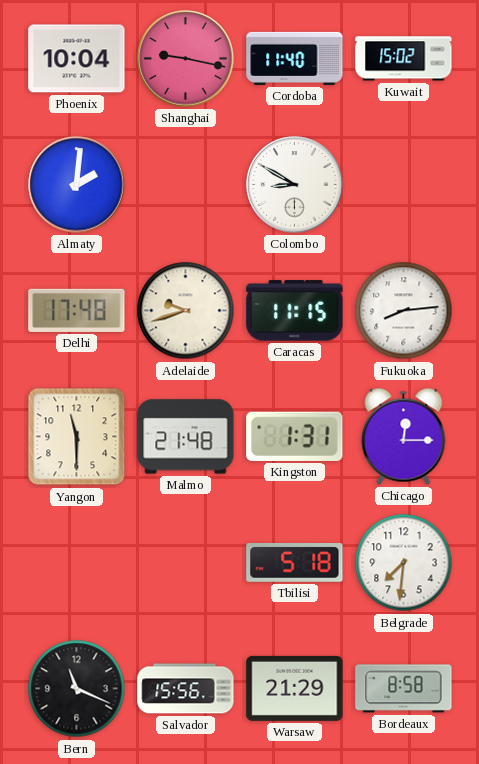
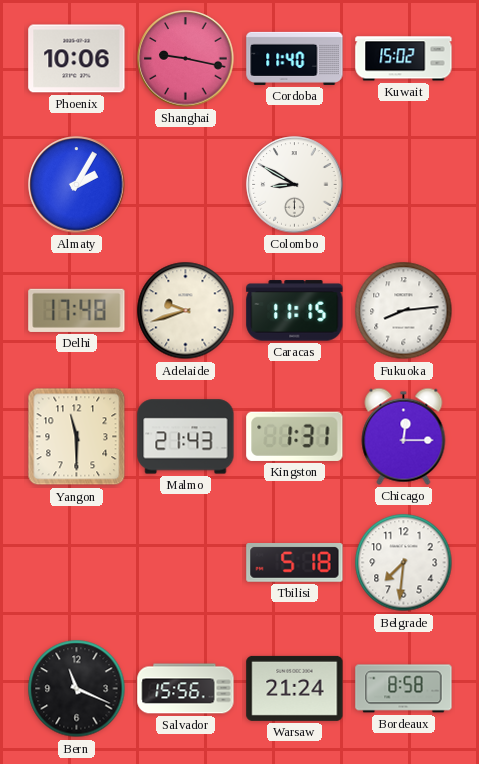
Phoenix: 10:04 -> 10:06 (77, 59)
Almaty: 2:01 -> 2:05 (77, 185)
Malmo: 21:48 -> 21:43 (186, 437)
Warsaw: 21:29 -> 21:24 (295, 688)
